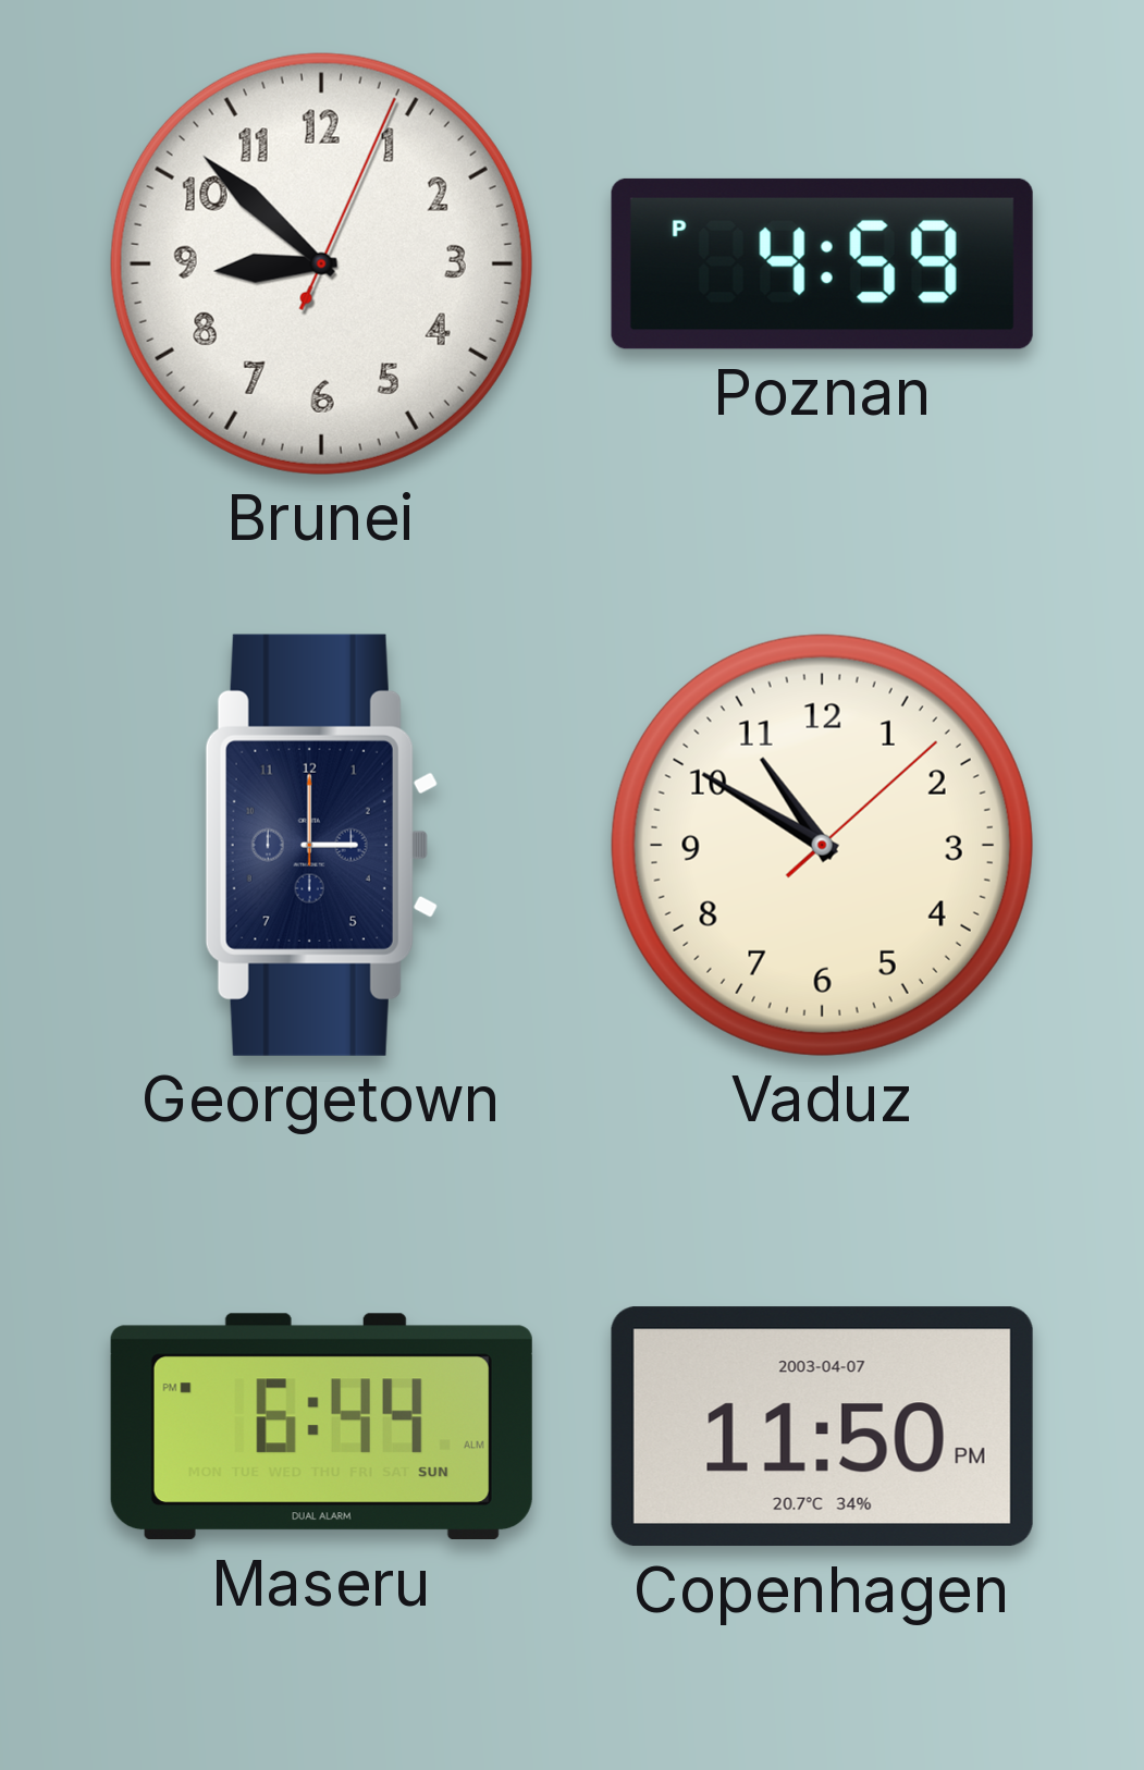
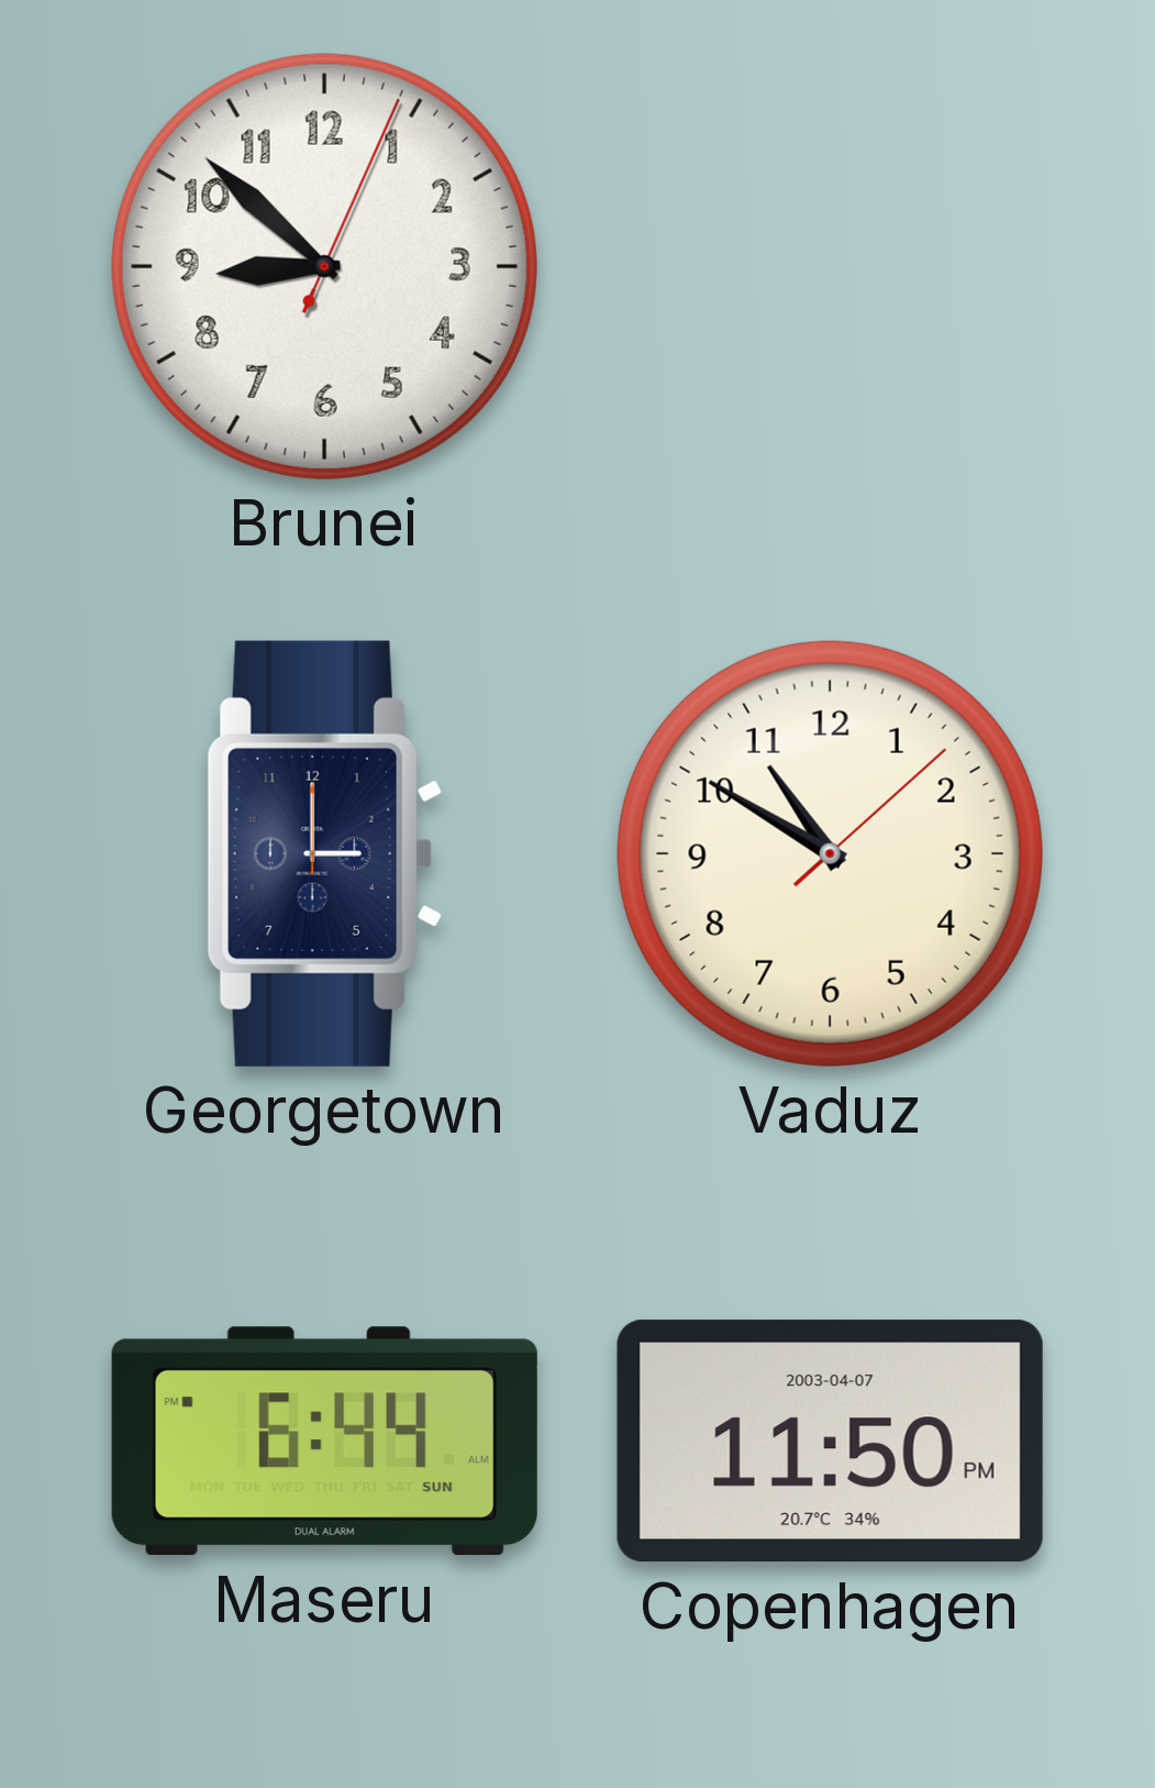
Poznan: 4:59 -> none (822, 263)
